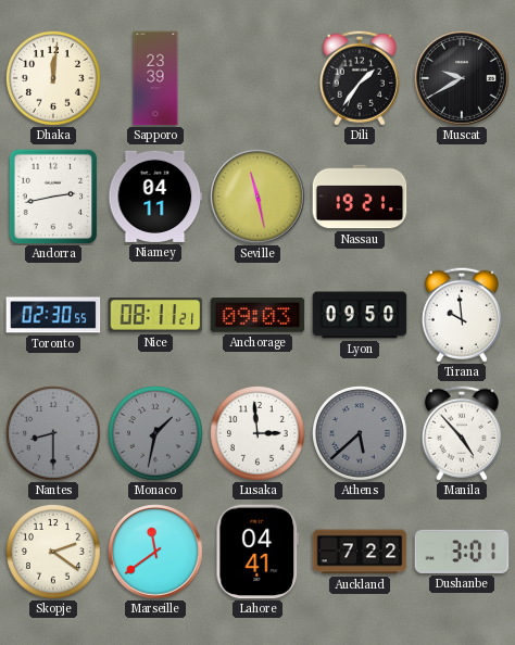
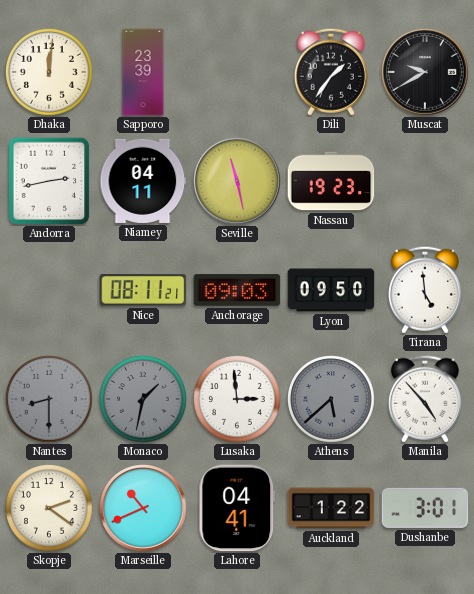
Nassau: 19:21 -> 19:23 (331, 181)
Toronto: 02:30 -> none (53, 315)
Tirana: 9:59 -> 4:59 (425, 290)
Marseille: 11:39 -> 10:41 (143, 508)
Auckland: 7:22 -> 1:22 (331, 508)
